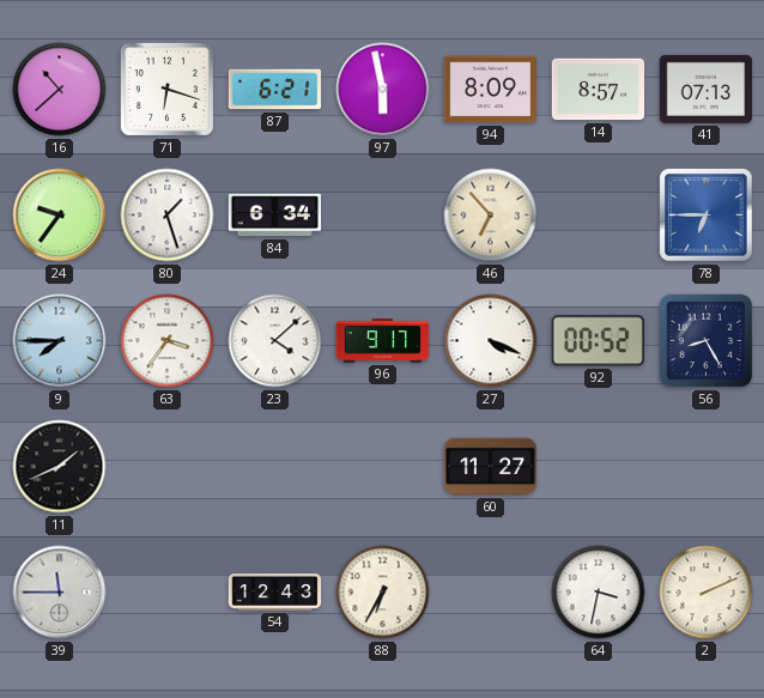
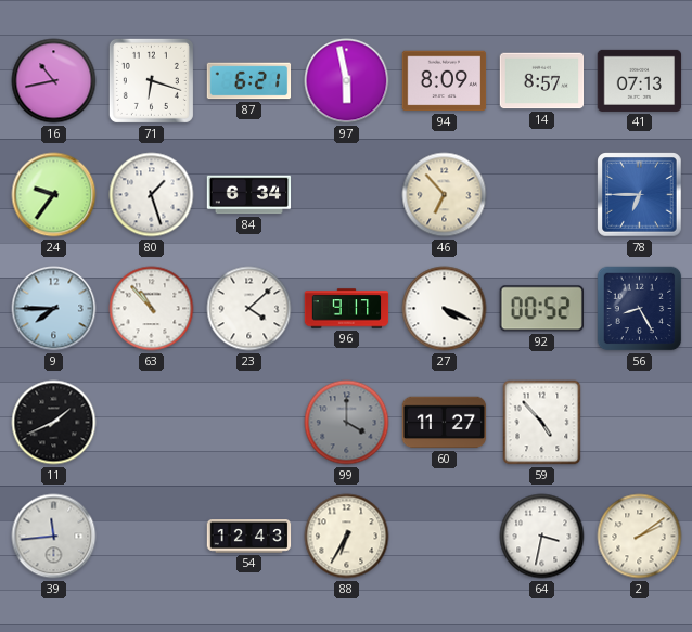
16: 10:38 -> 10:43 (54, 81)
63: 3:36 -> 10:53 (152, 309)
99: none -> 4:00 (347, 423)
59: none -> 4:53 (542, 423)
39: 11:45 -> 11:44 (54, 537)
2: 2:11 -> 2:09 (640, 537)
